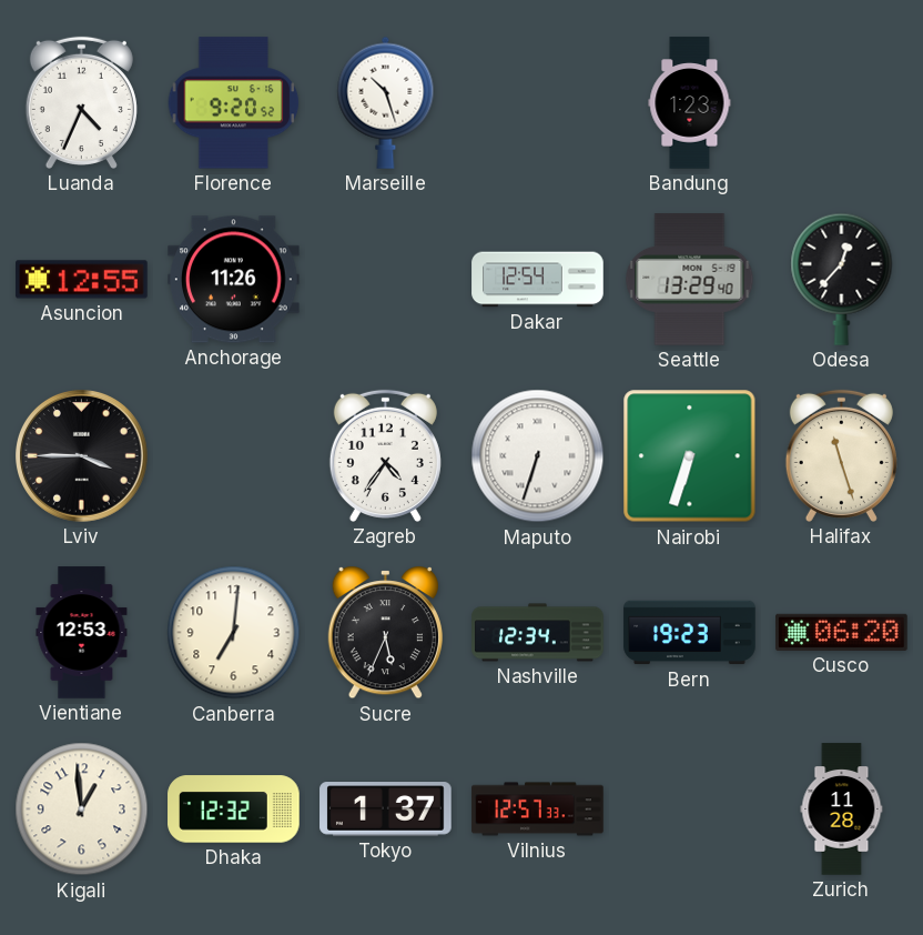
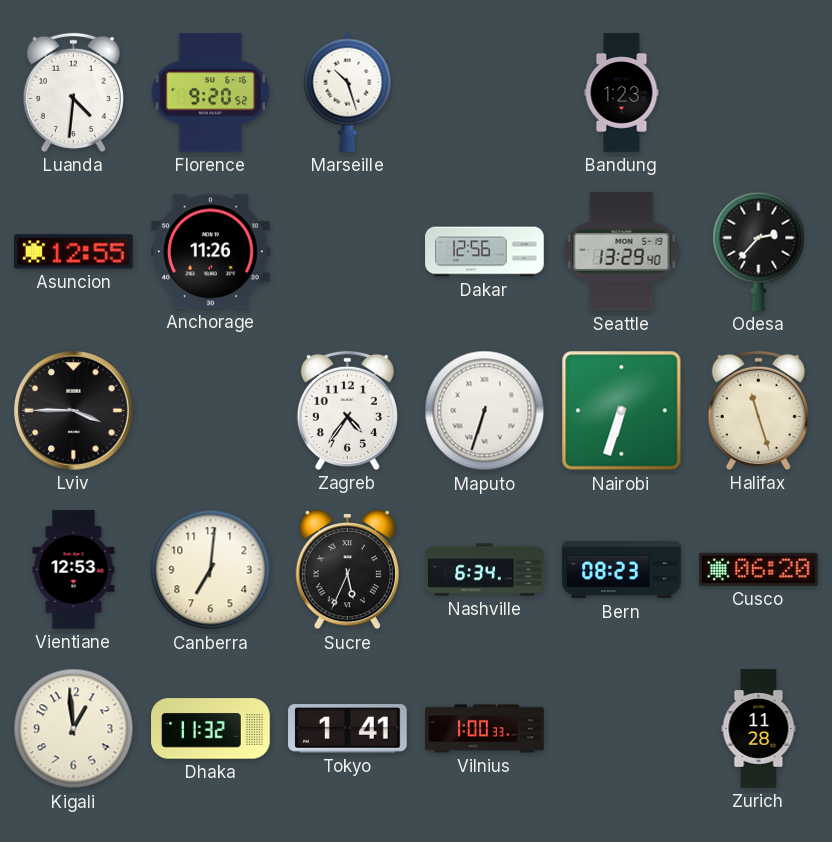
Luanda: 4:34 -> 4:31 (73, 92)
Dakar: 12:54 -> 12:56 (485, 252)
Odesa: 12:37 -> 2:37 (759, 251)
Nashville: 12:34 -> 6:34 (485, 570)
Bern: 19:23 -> 08:23 (622, 570)
Dhaka: 12:32 -> 11:32 (211, 729)
Tokyo: 1:37 -> 1:41 (348, 729)
Vilnius: 12:57 -> 1:00 (485, 729)
